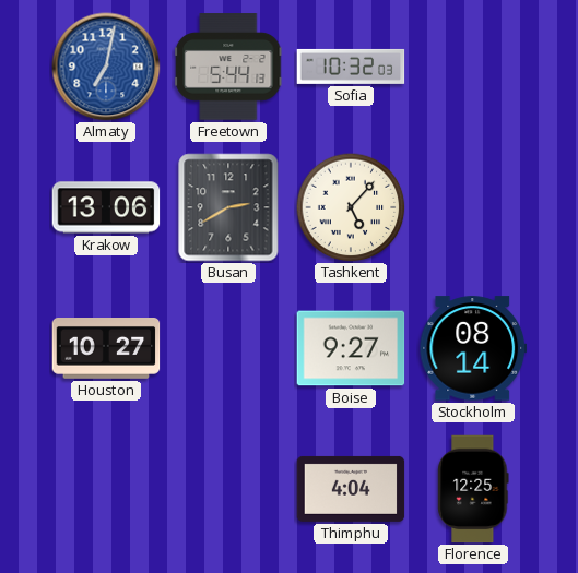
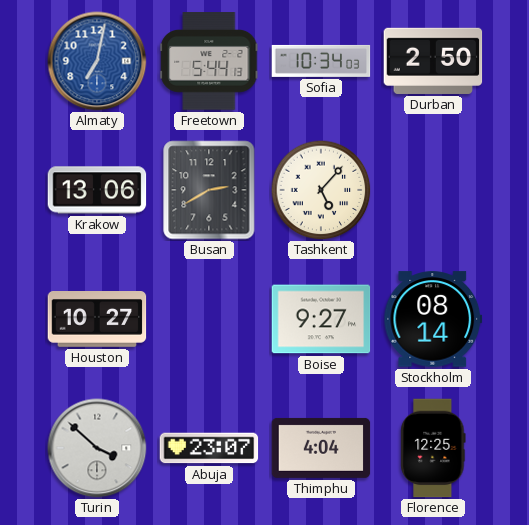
Sofia: 10:32 -> 10:34 (321, 61)
Durban: none -> 2:50 (433, 61)
Turin: none -> 3:52 (97, 448)
Abuja: none -> 23:07 (209, 448)
